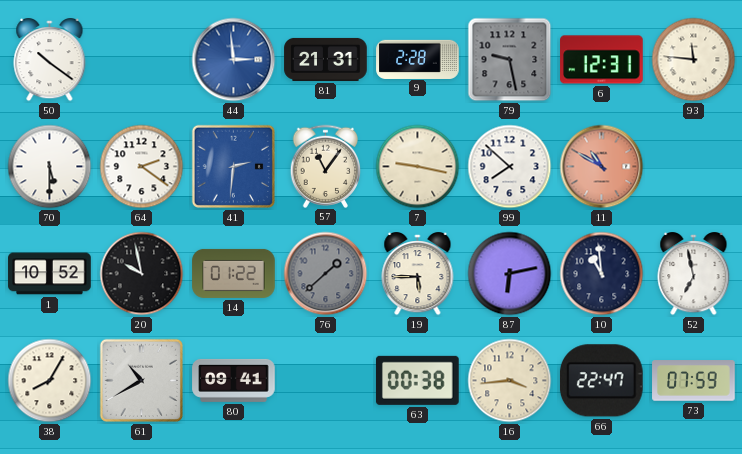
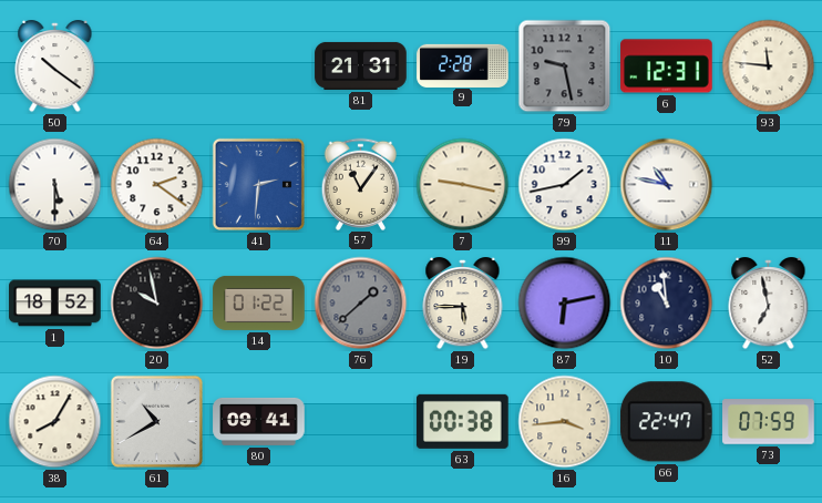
44: 2:59 -> none (234, 60)
99: 7:52 -> 1:43 (565, 185)
11: 10:50 -> 10:47 (667, 185)
11 dial: salmon -> white (667, 185)
1: 10:52 -> 18:52 (55, 304)
